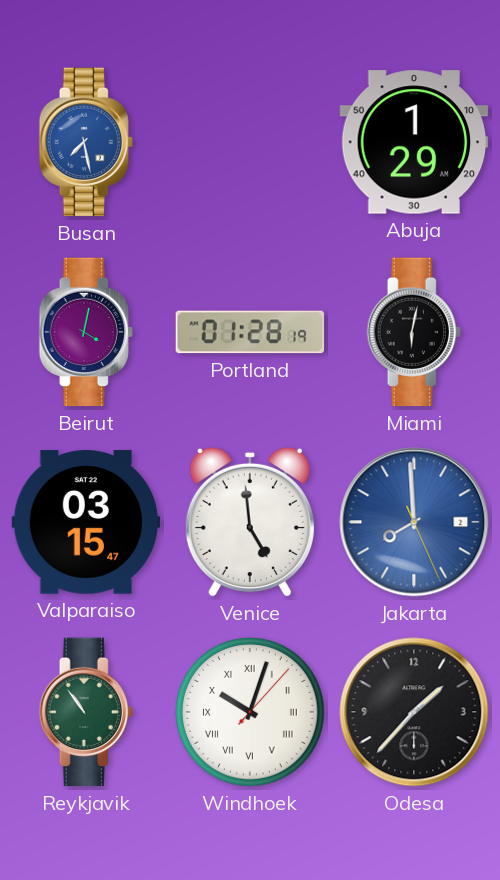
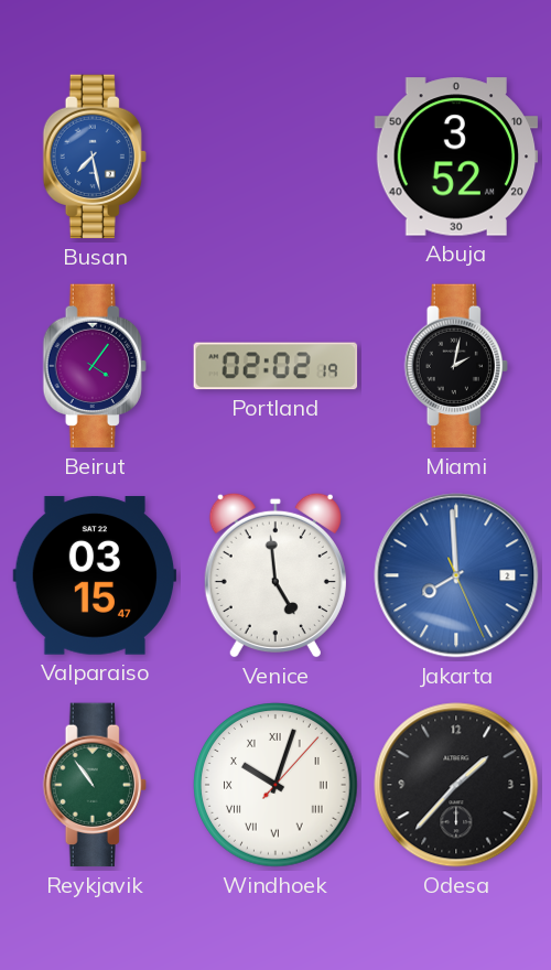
Abuja: 1:29 -> 3:52 (456, 157)
Beirut: 4:02 -> 4:06 (95, 366)
Portland: 01:28 -> 02:02 (275, 366)
Miami: 6:02 -> 2:02 (456, 366)
